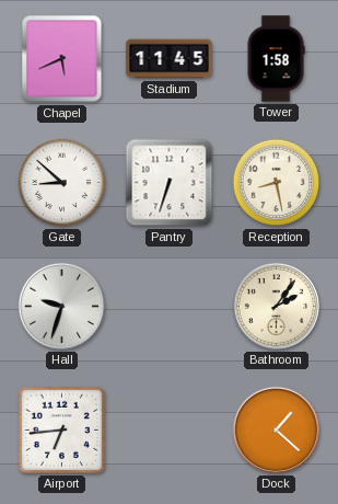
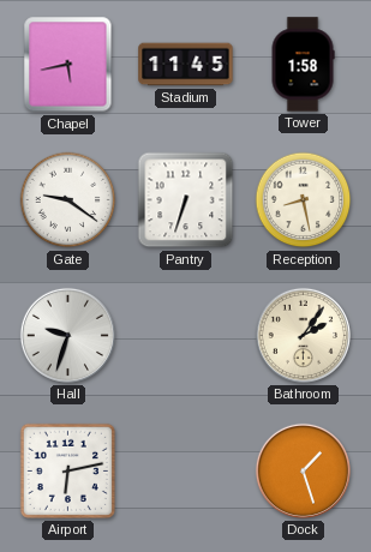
Chapel: 5:41 -> 5:43 (68, 65)
Gate: 8:52 -> 9:21 (68, 200)
Airport: 6:44 -> 6:13 (67, 470)
Dock: 1:22 -> 1:27 (303, 470)
